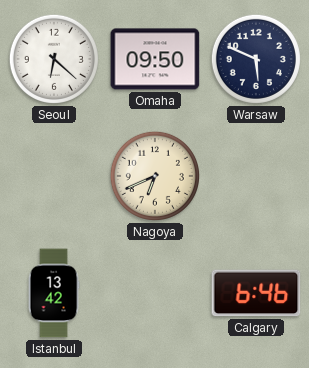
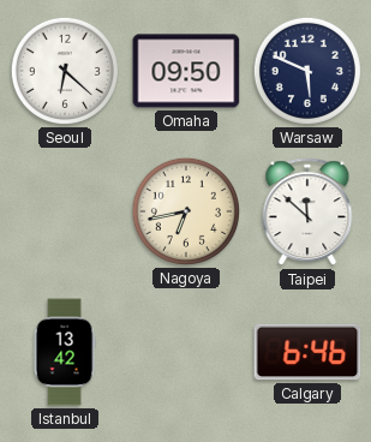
Nagoya: 6:41 -> 6:43 (186, 211)
Taipei: none -> 11:52 (307, 213)
